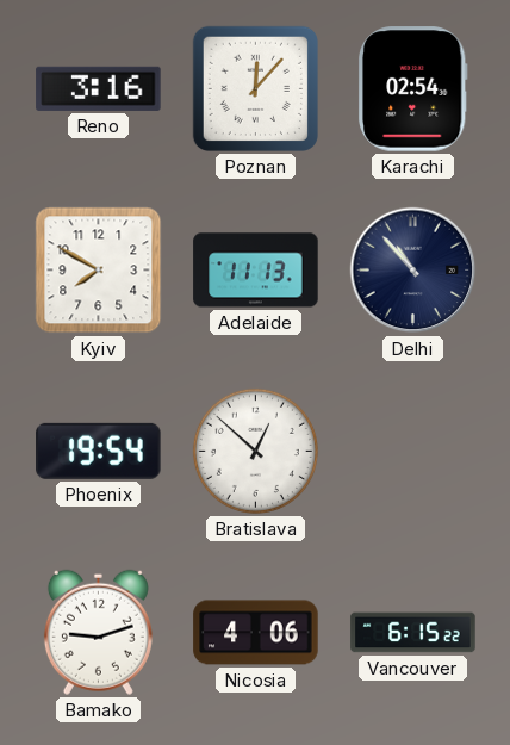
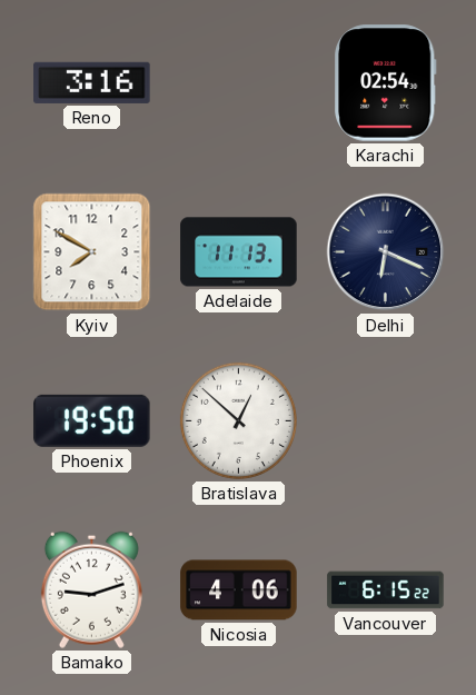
Poznan: 12:07 -> none (255, 88)
Delhi: 10:53 -> 6:19 (386, 252)
Phoenix: 19:54 -> 19:50 (92, 420)
